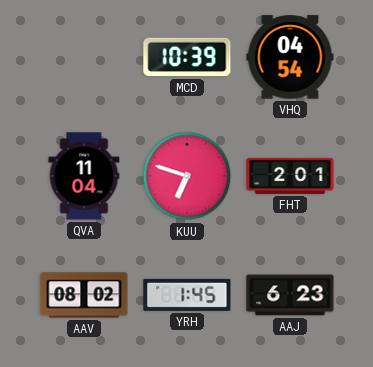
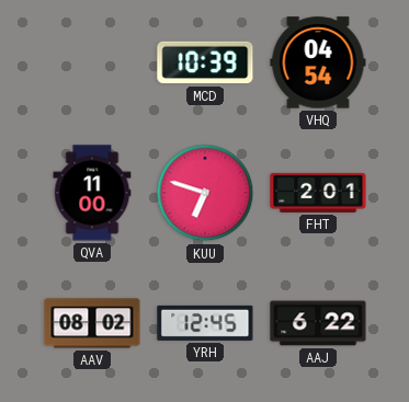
QVA: 11:04 -> 11:00 (92, 193)
YRH: 1:45 -> 12:45 (205, 323)
AAJ: 6:23 -> 6:22 (318, 323)
